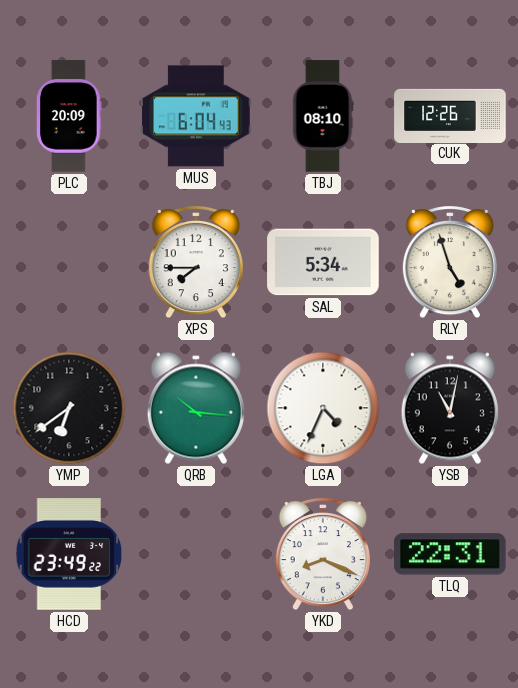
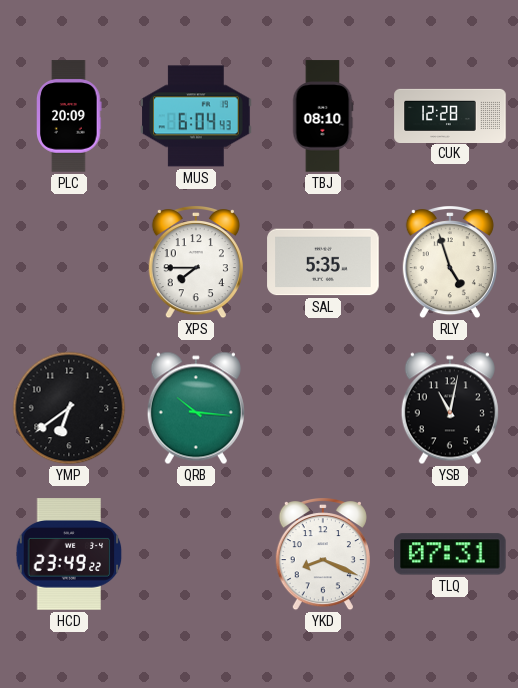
CUK: 12:26 -> 12:28 (450, 115)
SAL: 5:34 -> 5:35 (323, 262)
LGA: 4:34 -> none (323, 408)
TLQ: 22:31 -> 07:31 (451, 554)
